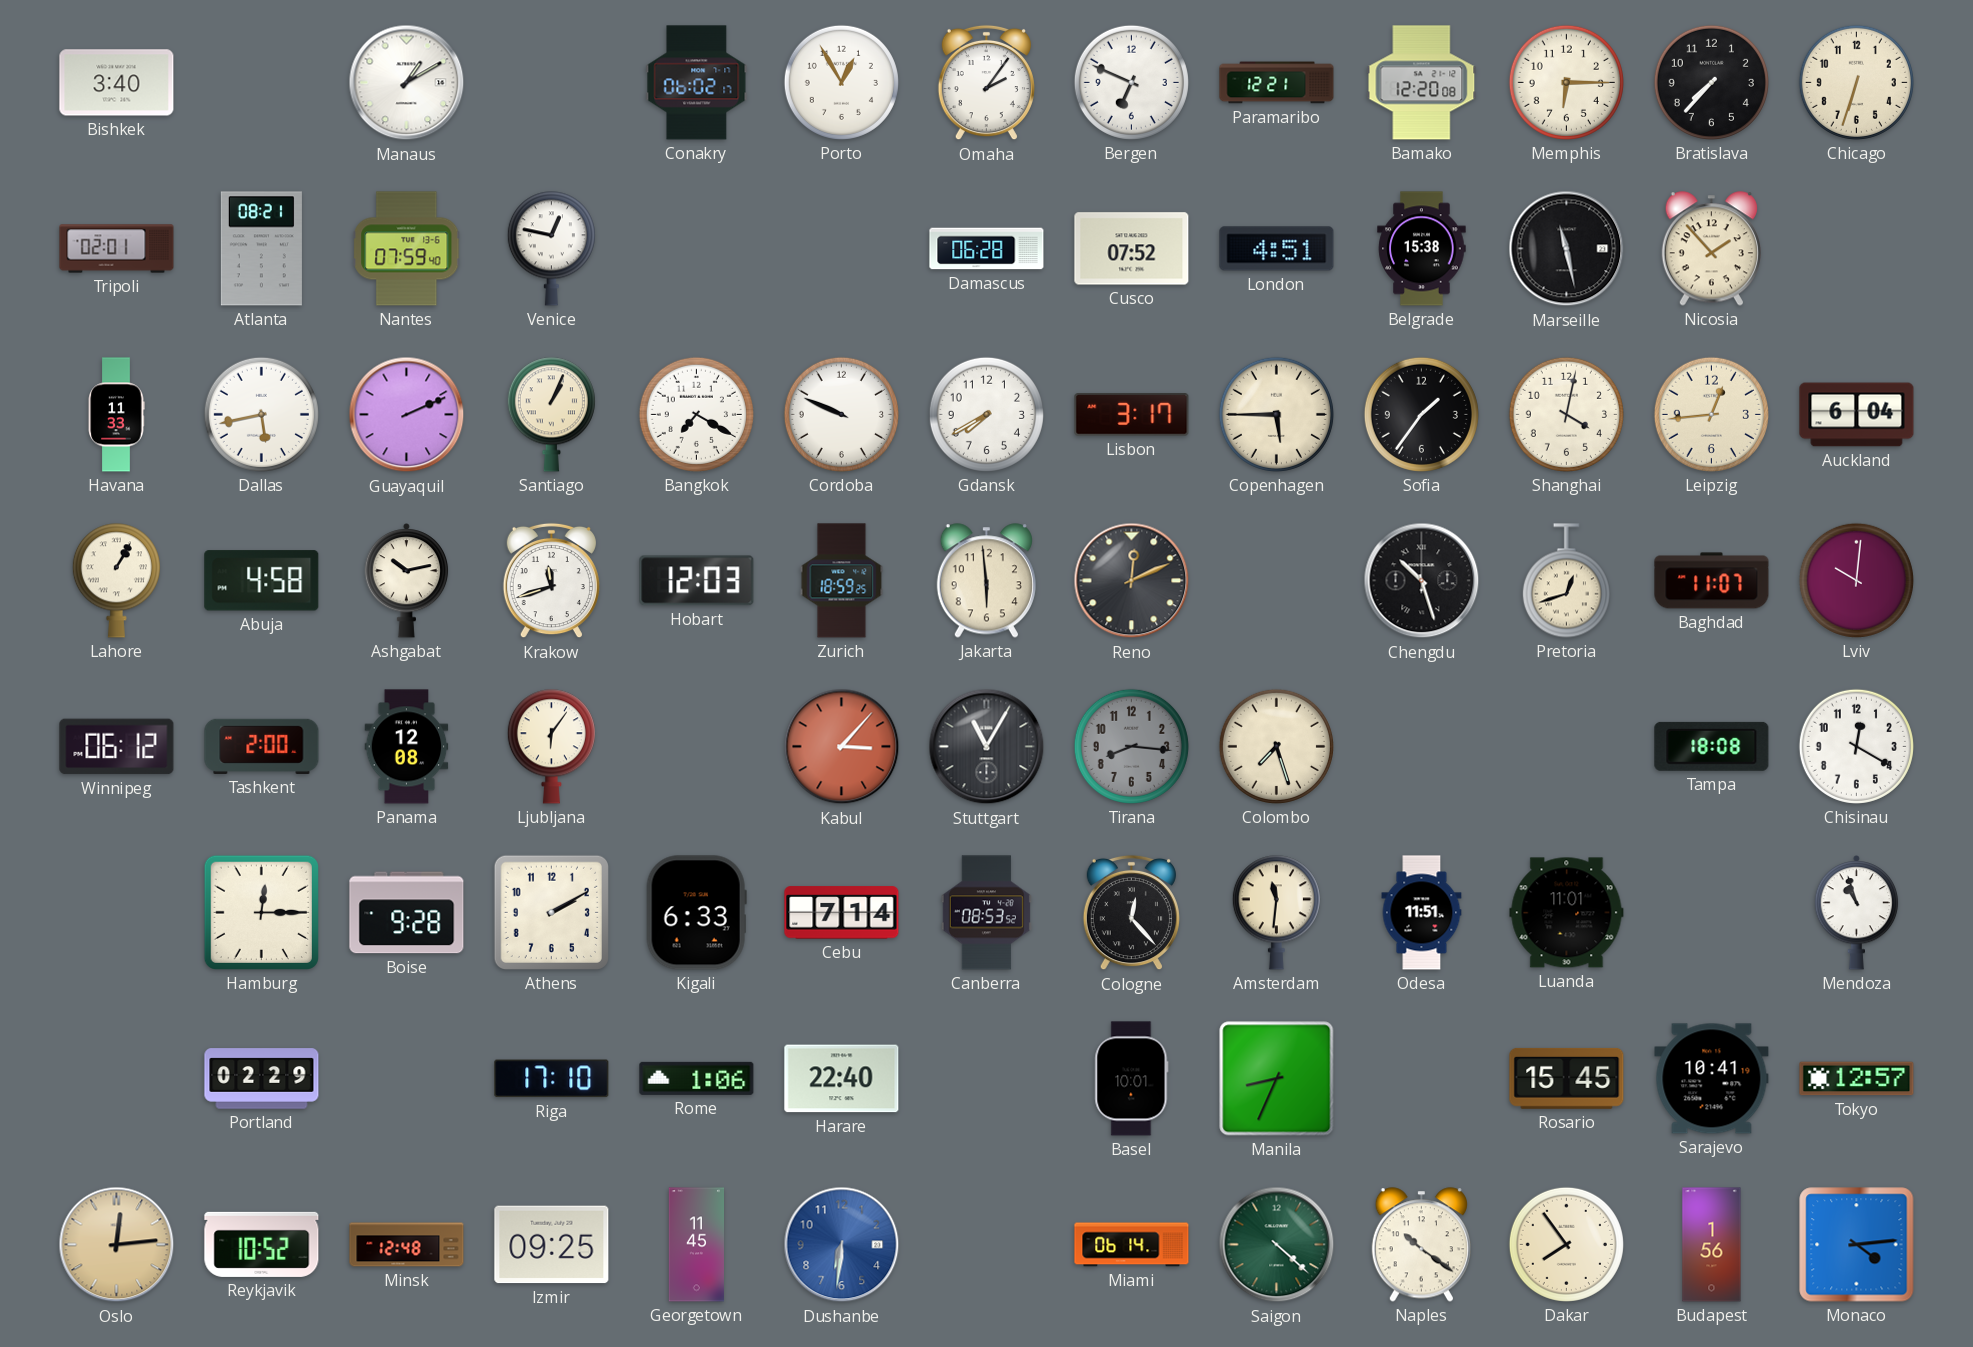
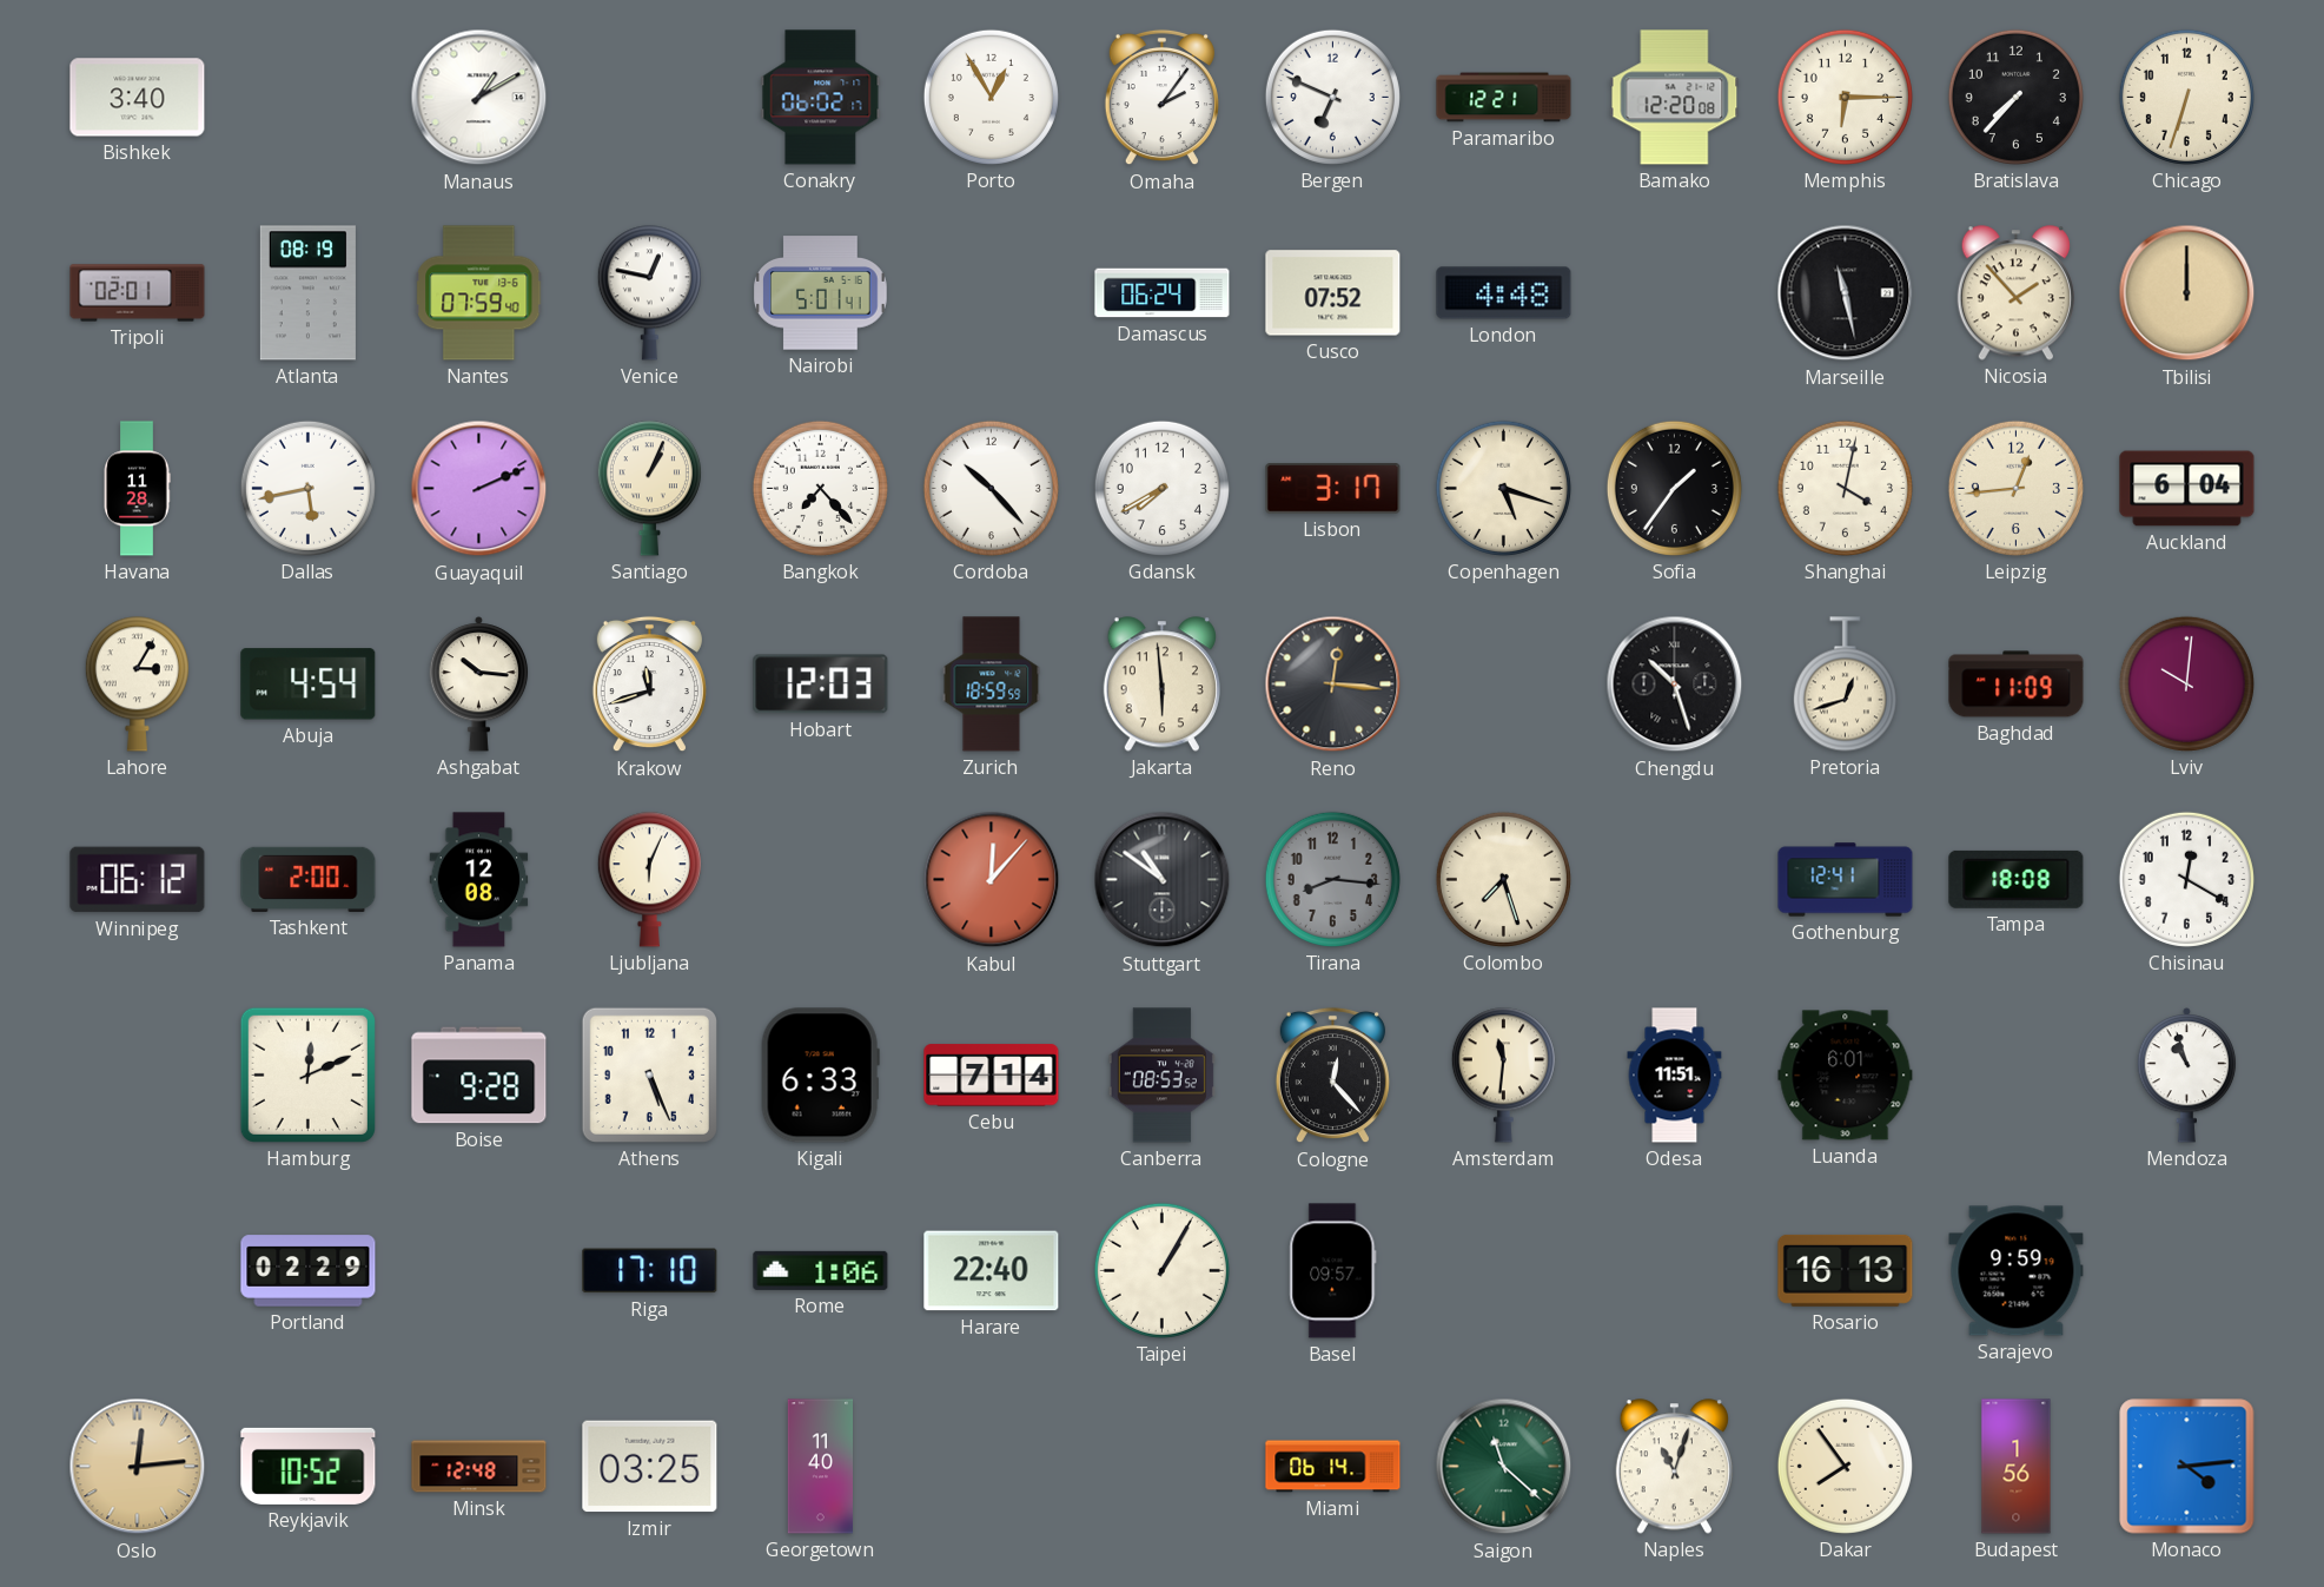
Atlanta: 08:21 -> 08:19 (307, 293)
Nairobi: none -> 5:01 (821, 293)
Damascus: 06:28 -> 06:24 (1163, 293)
London: 4:51 -> 4:48 (1504, 293)
Belgrade: 15:38 -> none (1422, 249)
Tbilisi: none -> 12:00 (2187, 293)
Havana: 11:33 -> 11:28 (137, 489)
Bangkok: 7:20 -> 7:23 (820, 488)
Cordoba: 9:49 -> 10:23 (991, 488)
Copenhagen: 5:45 -> 5:18 (1503, 488)
Lahore: 1:05 -> 3:05 (137, 685)
Abuja: 4:58 -> 4:54 (309, 685)
Ashgabat: 10:13 -> 10:16 (479, 685)
Zurich: 18:59:25 -> 18:59:59 (992, 685)
Reno: 12:11 -> 12:16 (1333, 685)
Baghdad: 11:07 -> 11:09 (2017, 685)
Ljubljana: 6:06 -> 6:04 (649, 880)
Kabul: 3:07 -> 12:07 (992, 880)
Stuttgart: 11:05 -> 10:51 (1163, 880)
Gothenburg: none -> 12:41 (1846, 880)
Hamburg: 12:15 -> 12:11 (307, 1074)
Athens: 2:10 -> 5:26 (649, 1074)
Luanda: 11:01 -> 6:01 (1846, 1076)
Taipei: none -> 1:05 (1161, 1270)
Basel: 10:01 -> 09:57 (1333, 1271)
Manila: 8:34 -> none (1277, 1079)
Rosario: 15:45 -> 16:13 (1846, 1270)
Sarajevo: 10:41 -> 9:59 (2017, 1271)
Tokyo: 12:57 -> none (1857, 1079)
Izmir: 09:25 -> 03:25 (650, 1467)
Georgetown: 11:45 -> 11:40 (820, 1467)
Dushanbe: 6:31 -> none (842, 1245)
Saigon: 4:22 -> 11:22 (1504, 1467)
Naples: 10:21 -> 11:03 (1674, 1467)
